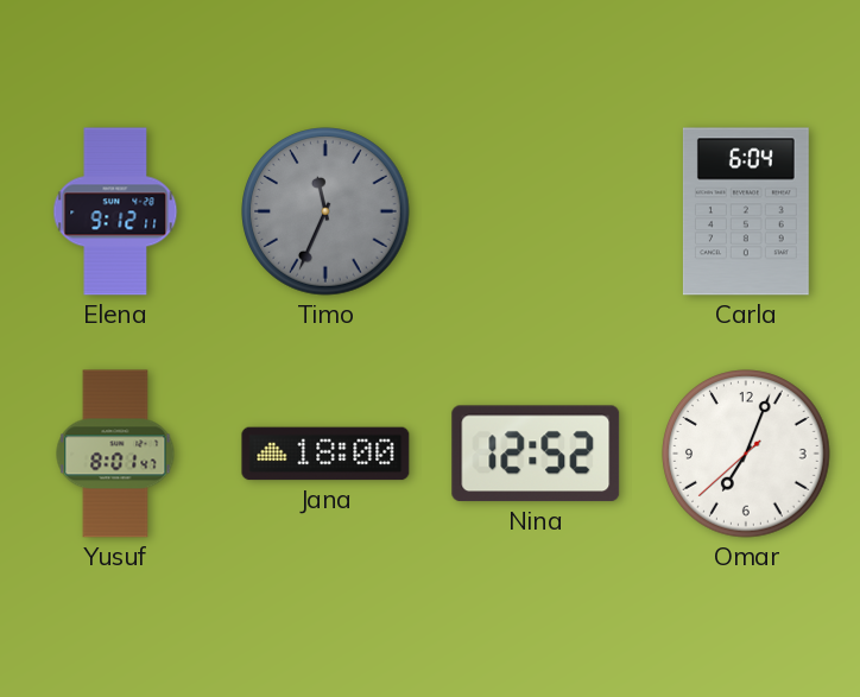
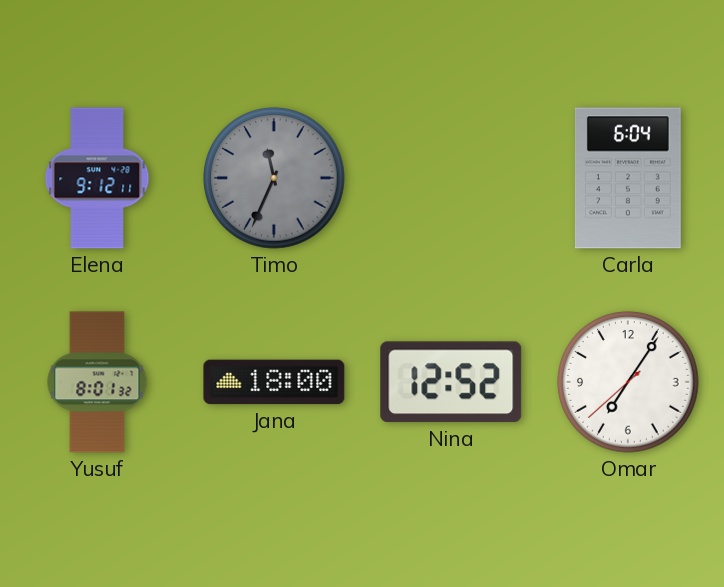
Yusuf: 8:01:47 -> 8:01:32 (97, 382)
Omar: 7:03 -> 7:05 (628, 382)
